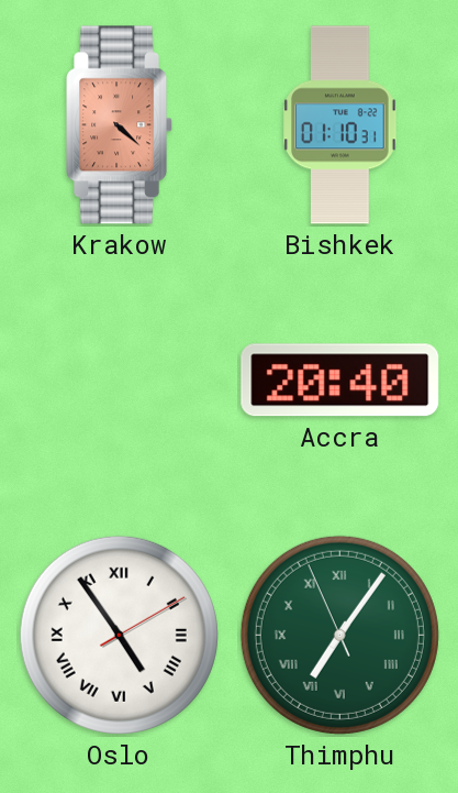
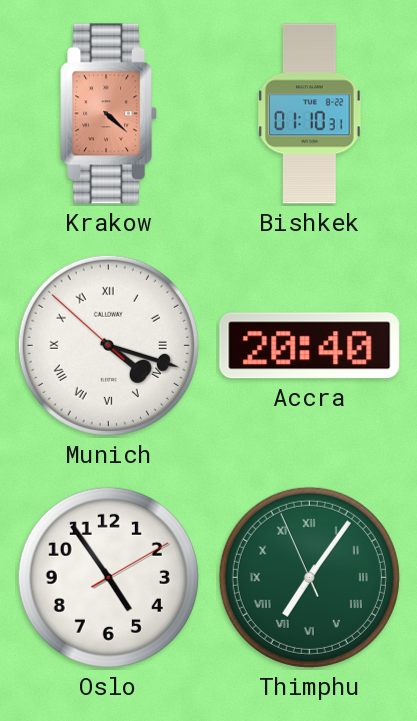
Munich: none -> 4:17 (108, 345)
Oslo numerals: Roman -> Arabic (108, 577)
